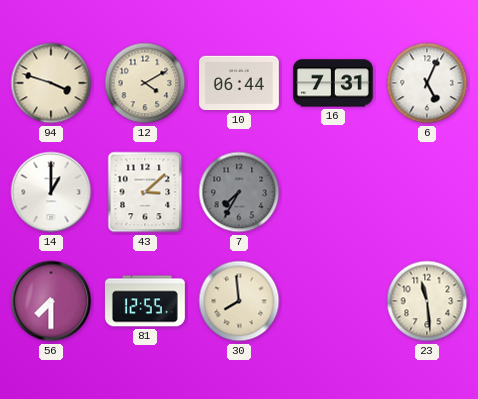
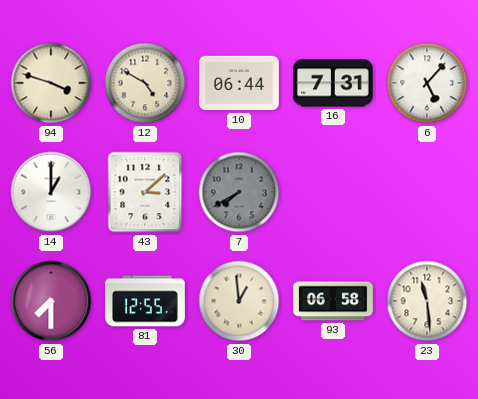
12: 4:10 -> 4:50 (145, 83)
6: 5:04 -> 5:07 (427, 83)
7: 7:35 -> 7:40 (239, 192)
30: 7:59 -> 12:59 (239, 301)
93: none -> 06:58 (333, 301)
